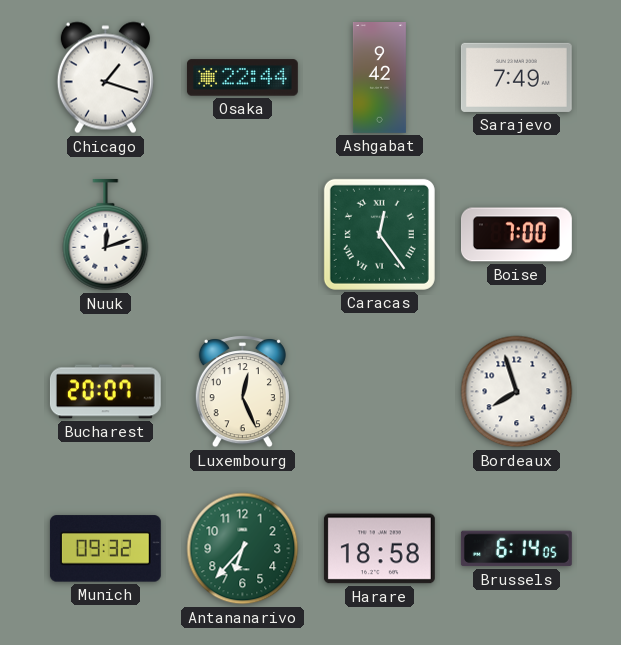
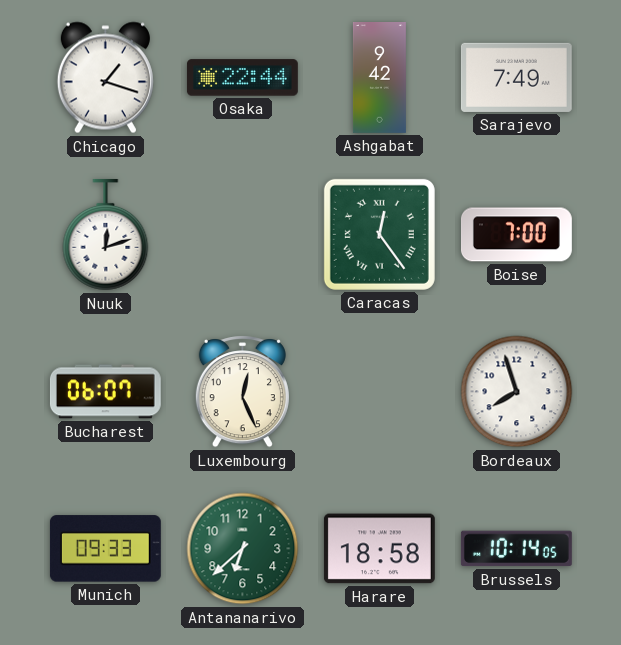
Bucharest: 20:07 -> 06:07 (105, 392)
Munich: 09:32 -> 09:33 (105, 549)
Antananarivo: 6:37 -> 6:38 (243, 549)
Brussels: 6:14 -> 10:14 (516, 549)
